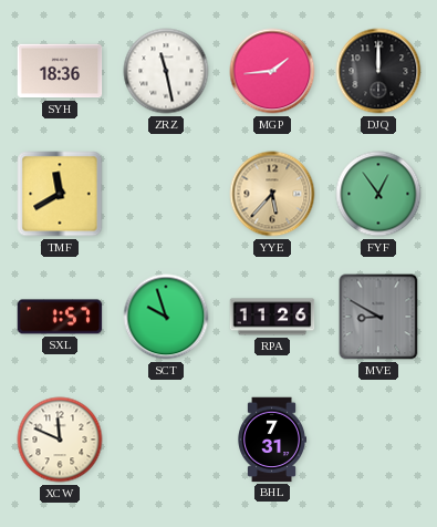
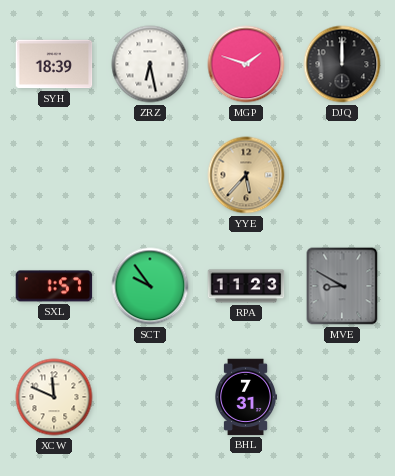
SYH: 18:36 -> 18:39 (54, 64)
ZRZ: 11:28 -> 6:28 (150, 64)
MGP: 1:44 -> 1:48 (246, 64)
TMF: 11:40 -> none (60, 194)
FYF: 12:54 -> none (378, 194)
SCT: 9:57 -> 9:54 (150, 286)
RPA: 11:26 -> 11:23 (246, 286)
